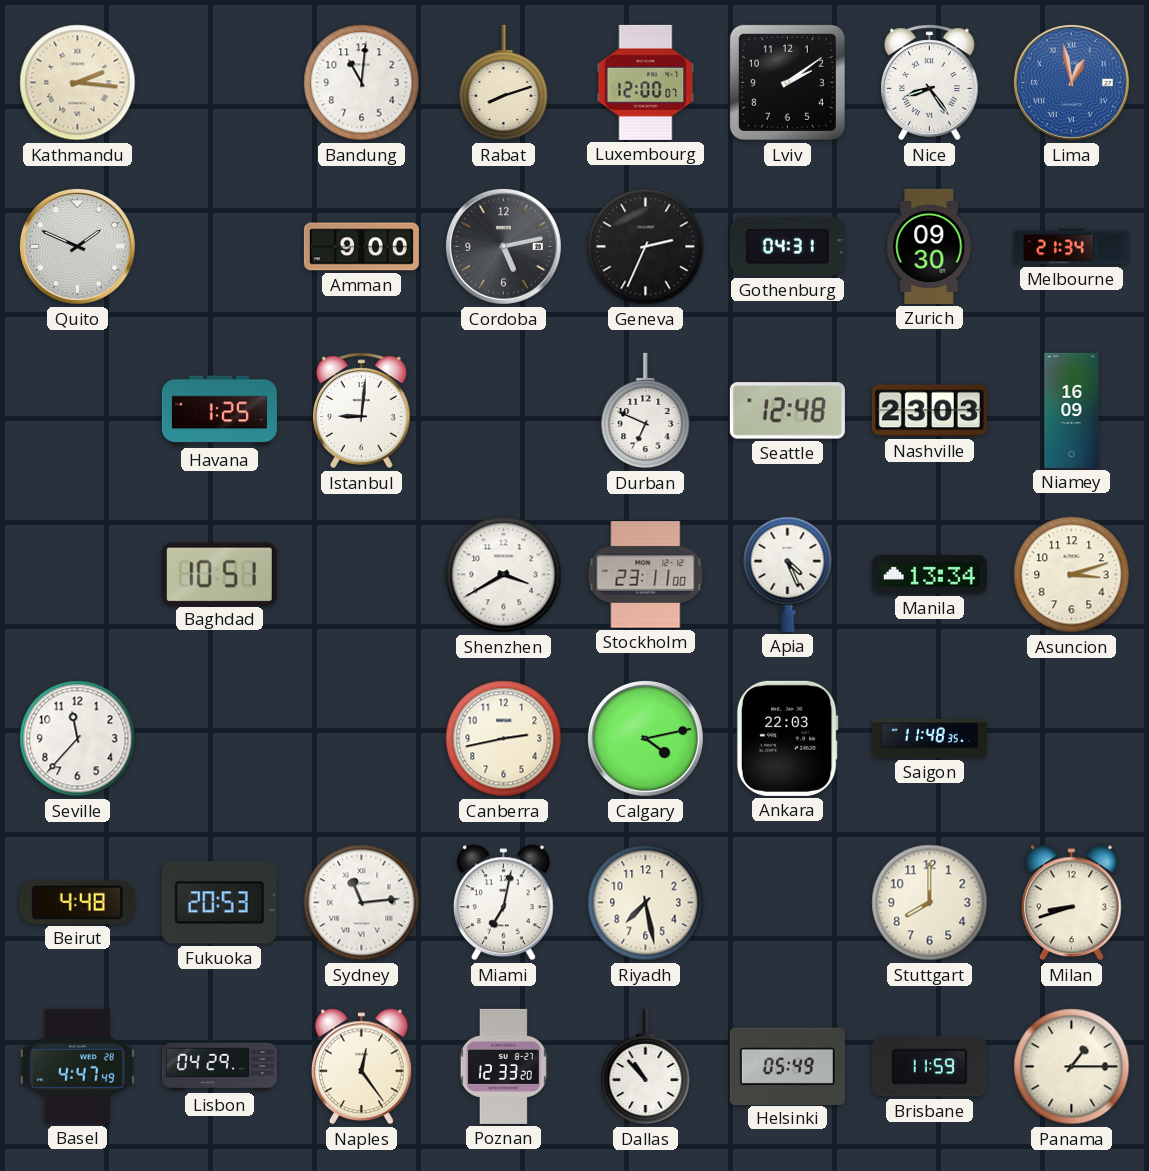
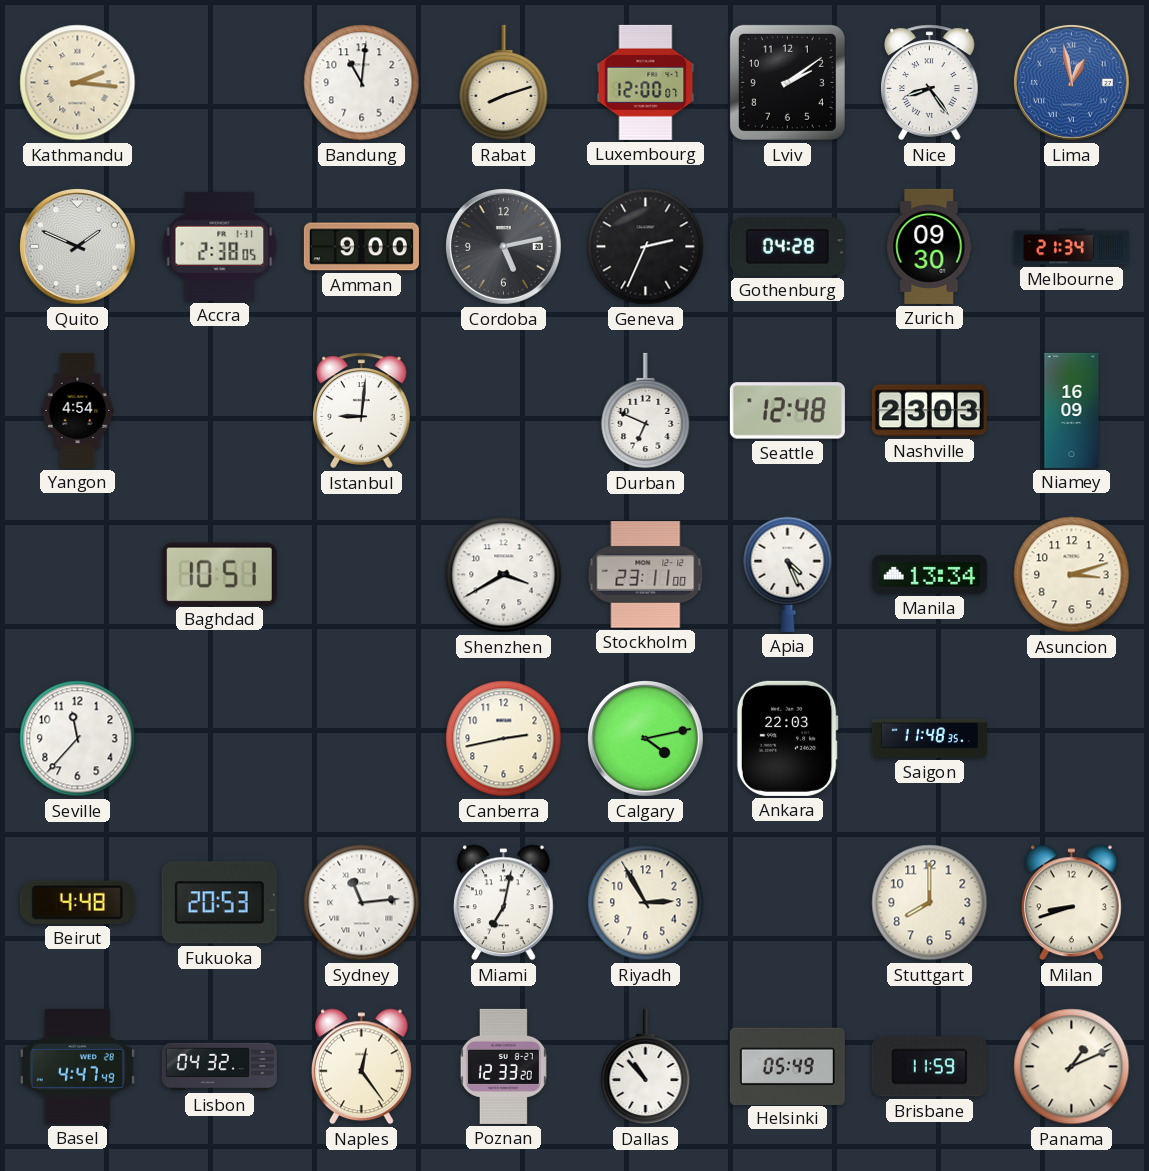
Accra: none -> 2:38 (220, 246)
Gothenburg: 04:31 -> 04:28 (787, 247)
Yangon: none -> 4:54 (78, 410)
Havana: 1:25 -> none (219, 411)
Riyadh: 7:28 -> 2:55 (646, 903)
Lisbon: 04:29 -> 04:32 (219, 1067)
Panama: 1:15 -> 1:11 (1072, 1067)
